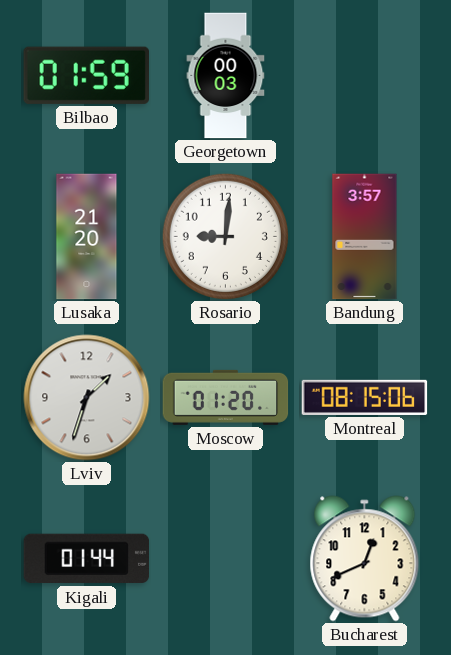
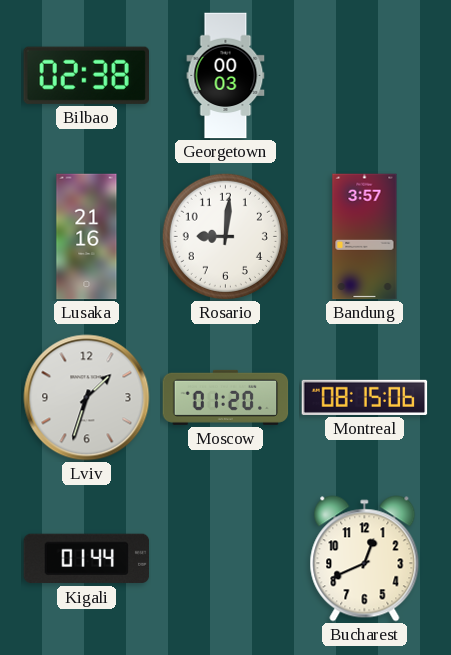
Bilbao: 01:59 -> 02:38 (86, 75)
Lusaka: 21:20 -> 21:16 (87, 237)
